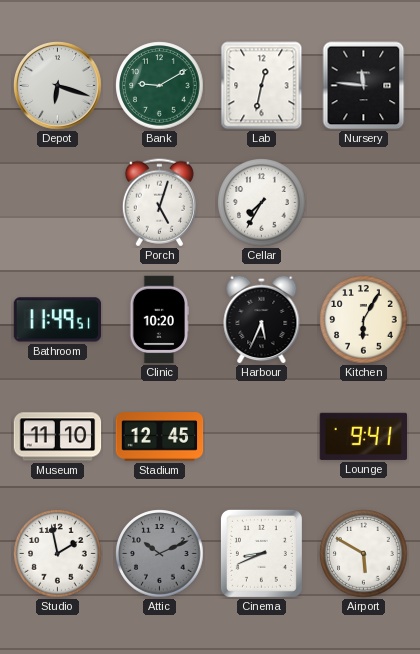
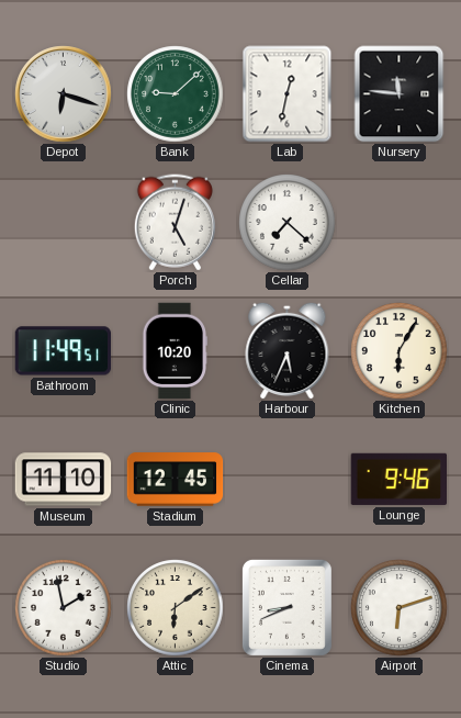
Bank: 9:10 -> 9:08 (176, 94)
Cellar: 7:35 -> 7:22 (288, 223)
Lounge: 9:41 -> 9:46 (400, 479)
Attic: 10:11 -> 6:09 (176, 608)
Attic dial: grey -> cream (176, 608)
Airport: 5:50 -> 6:12 (400, 608)
